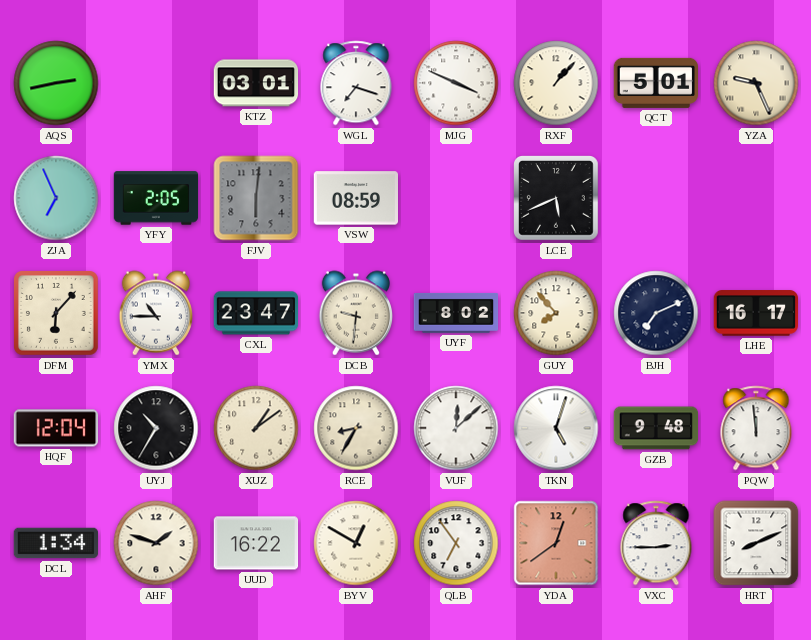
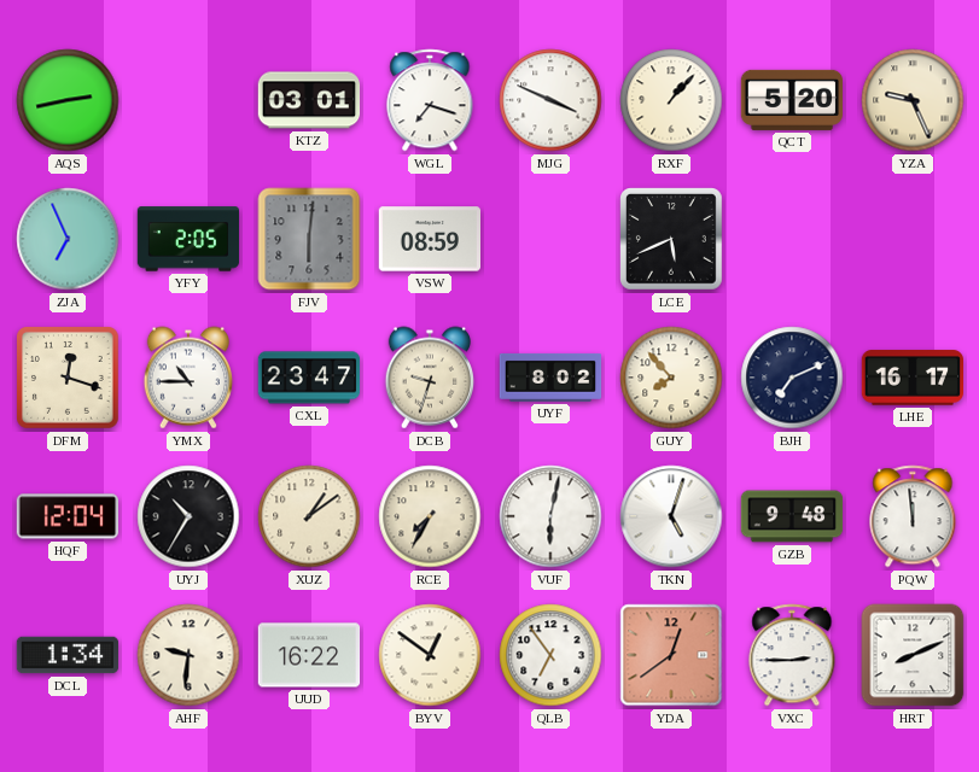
QCT: 5:01 -> 5:20 (791, 100)
DFM: 6:07 -> 12:18 (69, 379)
DCB: 9:31 -> 9:33 (429, 378)
RCE: 8:35 -> 7:35 (430, 516)
VUF: 12:08 -> 6:02 (550, 516)
AHF: 1:48 -> 9:31 (188, 655)
BYV: 12:50 -> 12:51 (430, 655)
